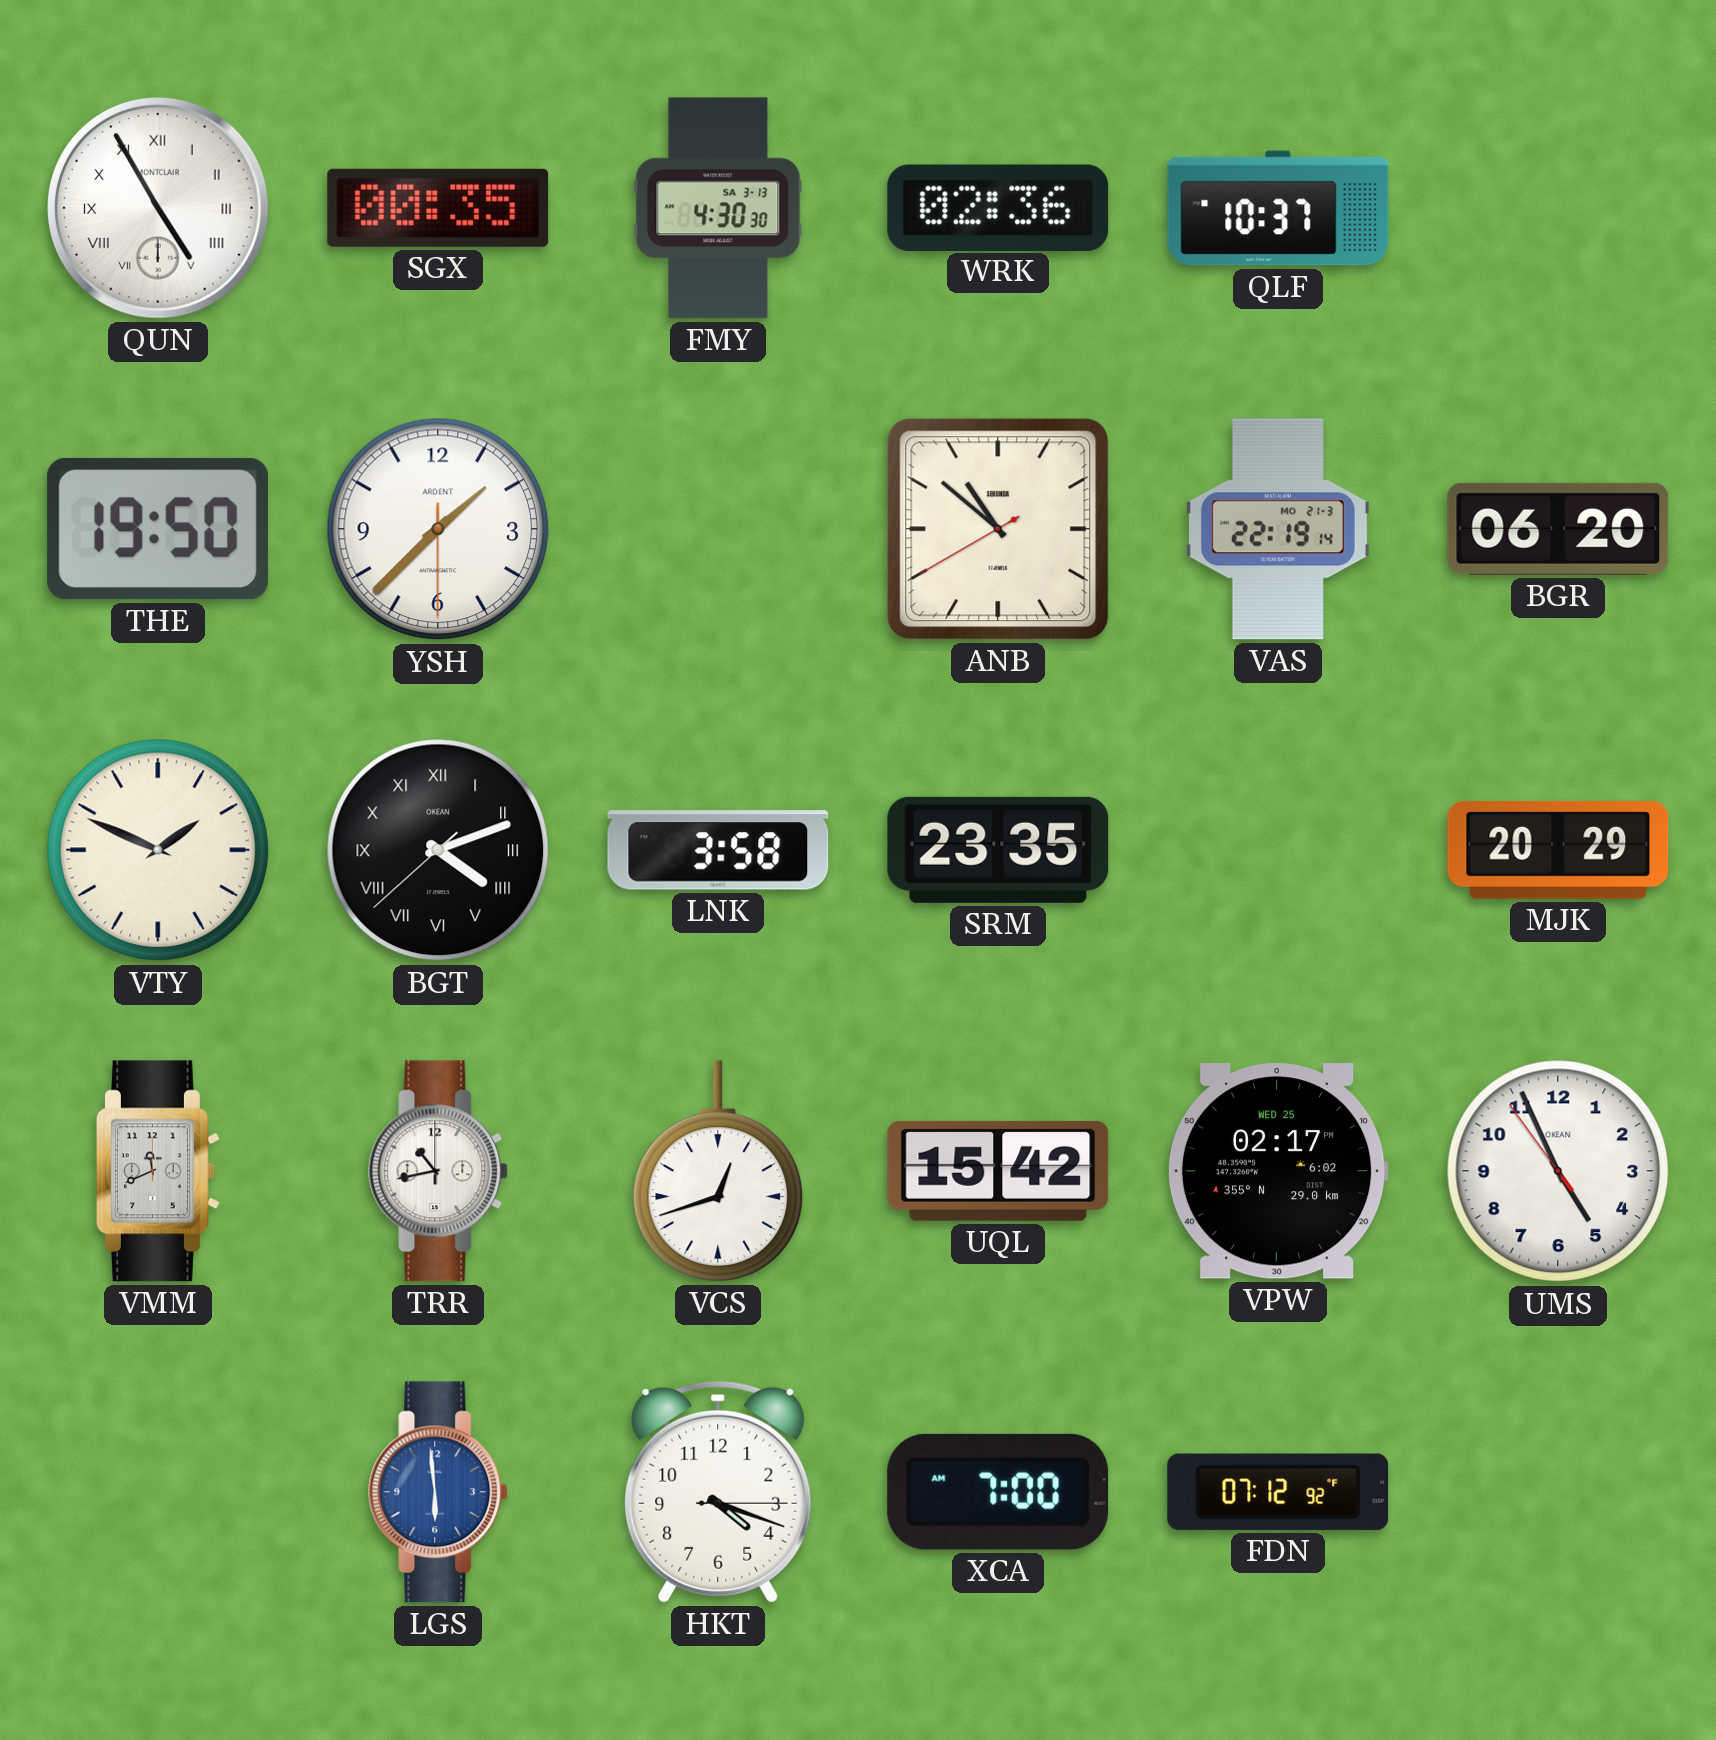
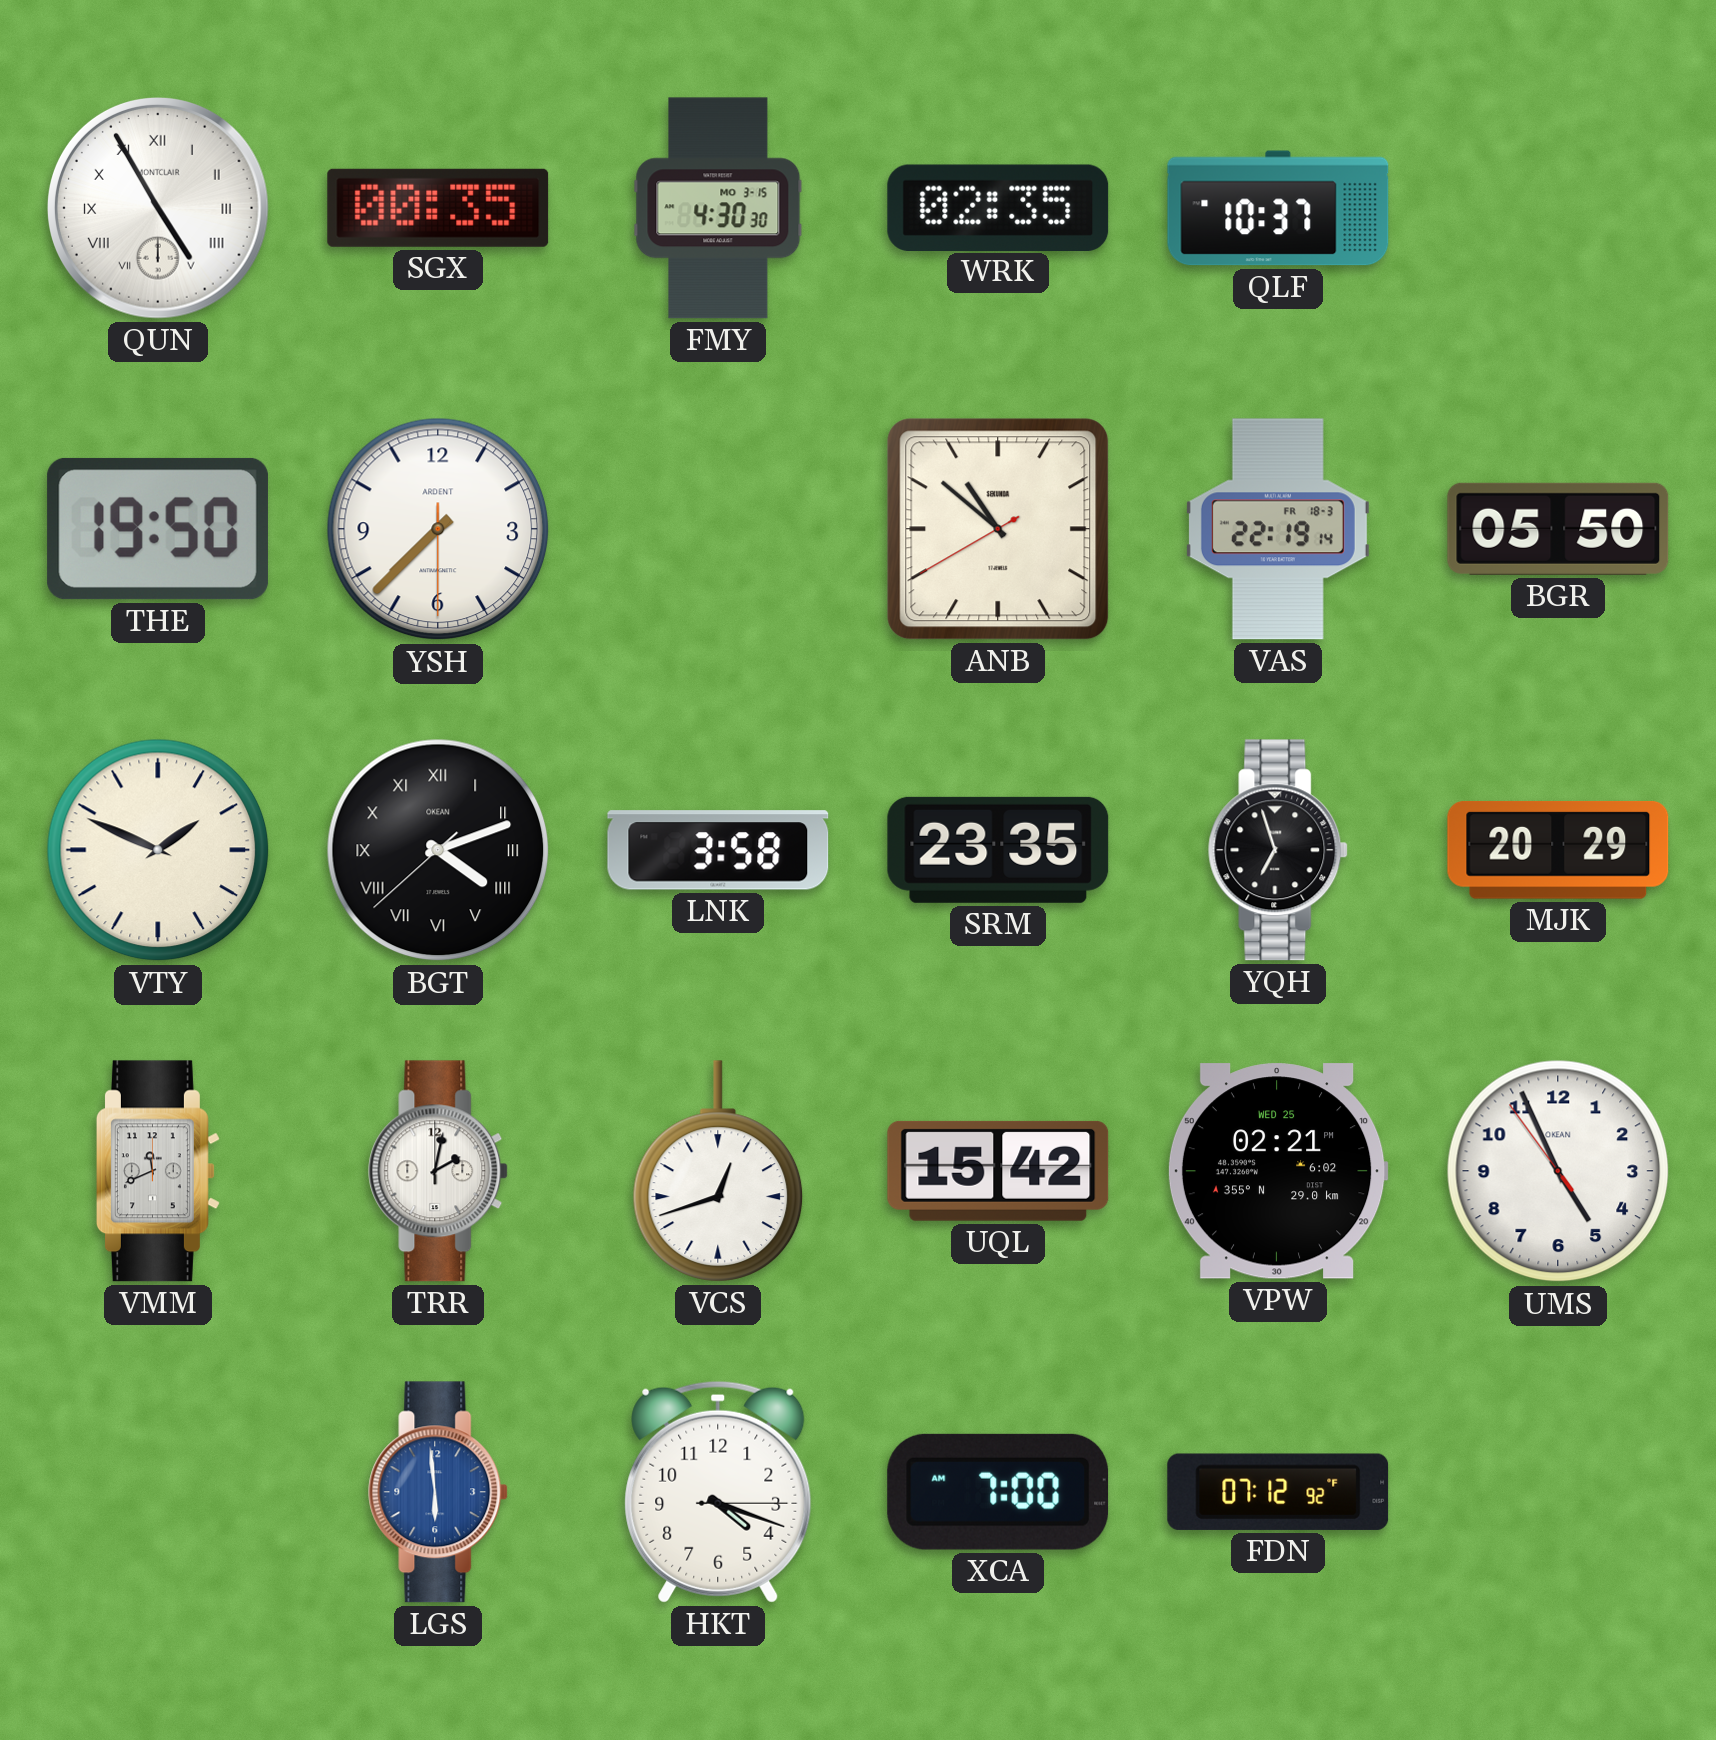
FMY date: SA 3-13 -> MO 3-15 (718, 208)
WRK: 02:36 -> 02:35 (998, 207)
YSH: 1:37 -> 7:37 (438, 529)
VAS date: MO 21-3 -> FR 18-3 (1278, 529)
BGR: 06:20 -> 05:50 (1558, 529)
YQH: none -> 6:57 (1279, 850)
TRR: 10:43 -> 2:02 (439, 1171)
VPW: 02:17 -> 02:21 (1278, 1171)
